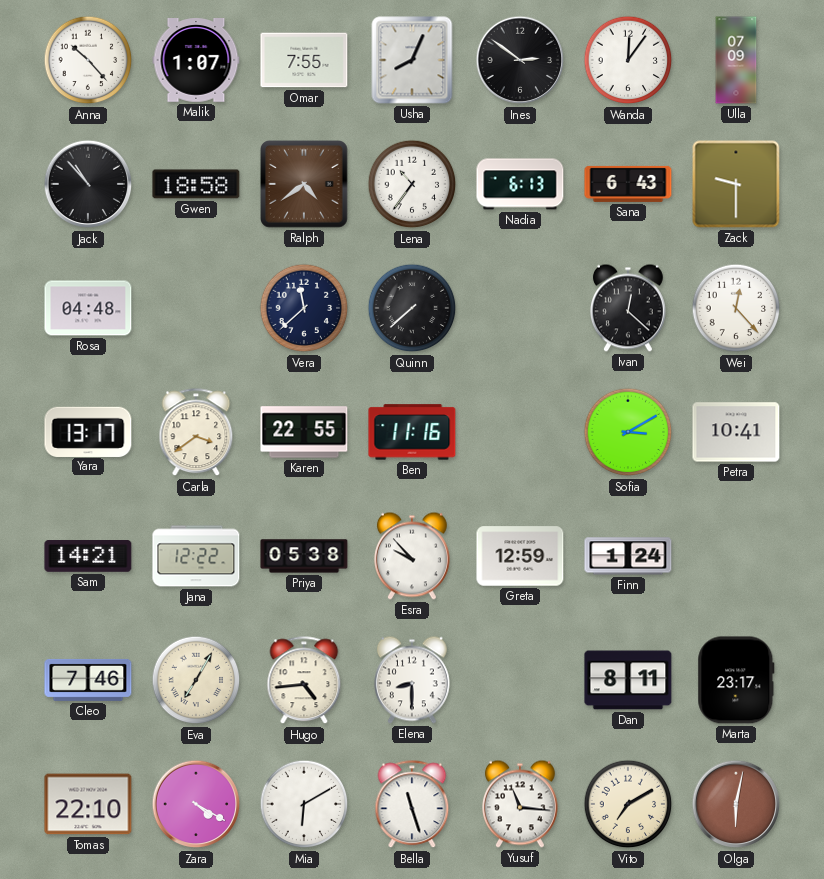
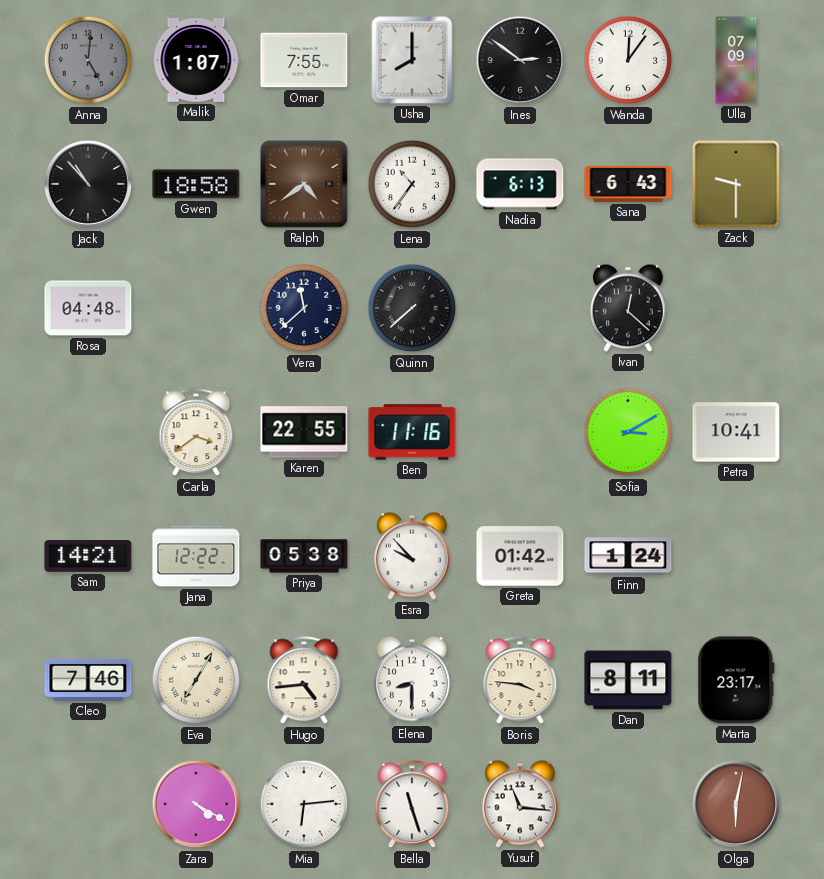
Anna: 10:23 -> 5:01 (88, 60)
Anna dial: white -> grey (88, 60)
Usha: 8:04 -> 8:00 (412, 60)
Wei: 12:23 -> none (736, 308)
Yara: 13:17 -> none (88, 431)
Greta: 12:59 -> 01:42 (520, 556)
Boris: none -> 3:46 (520, 681)
Tomas: 22:10 -> none (88, 804)
Mia: 6:10 -> 6:14 (304, 804)
Vito: 7:10 -> none (628, 804)
